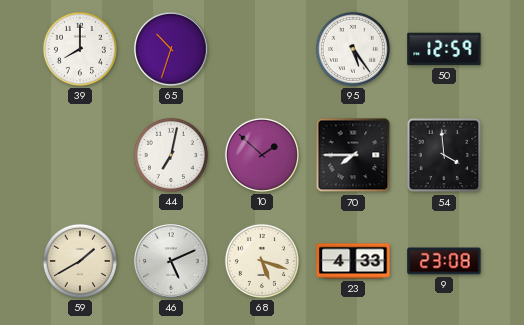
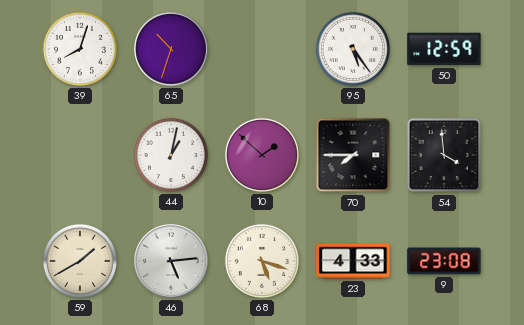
39: 8:00 -> 8:03 (80, 49)
44: 7:02 -> 1:02 (171, 155)
46: 5:11 -> 5:14 (171, 261)
